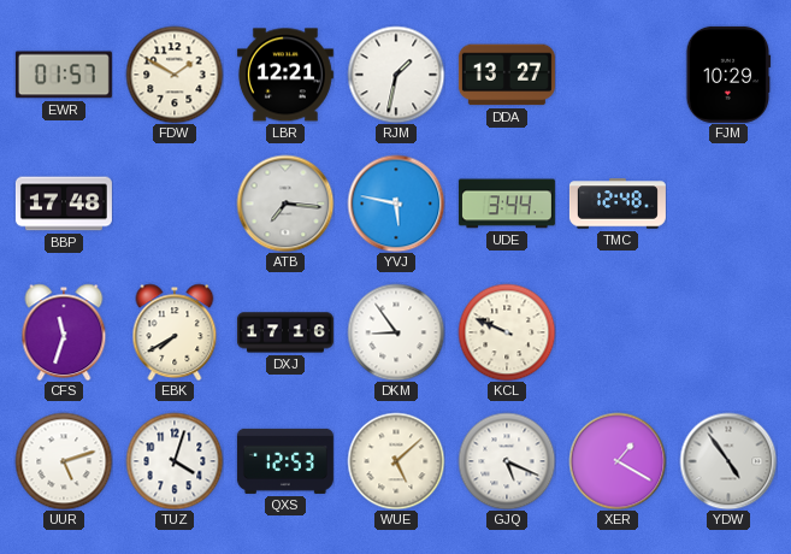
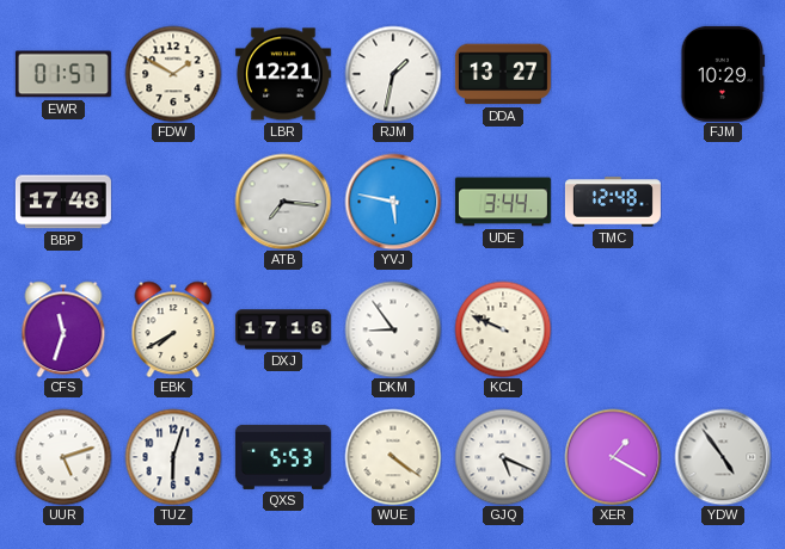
TUZ: 4:03 -> 6:03 (173, 457)
QXS: 12:53 -> 5:53 (283, 457)
WUE: 5:08 -> 4:21 (393, 457)
